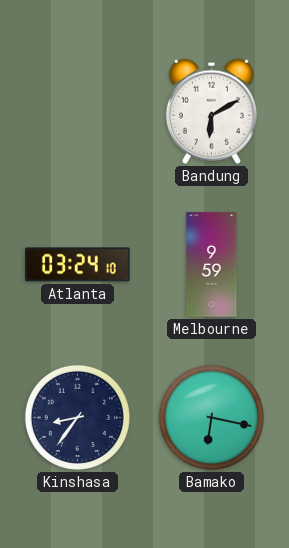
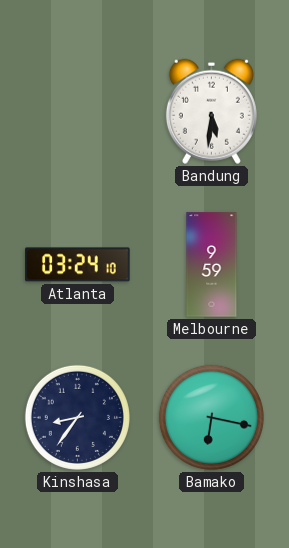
Bandung: 6:10 -> 5:31 (211, 111)
